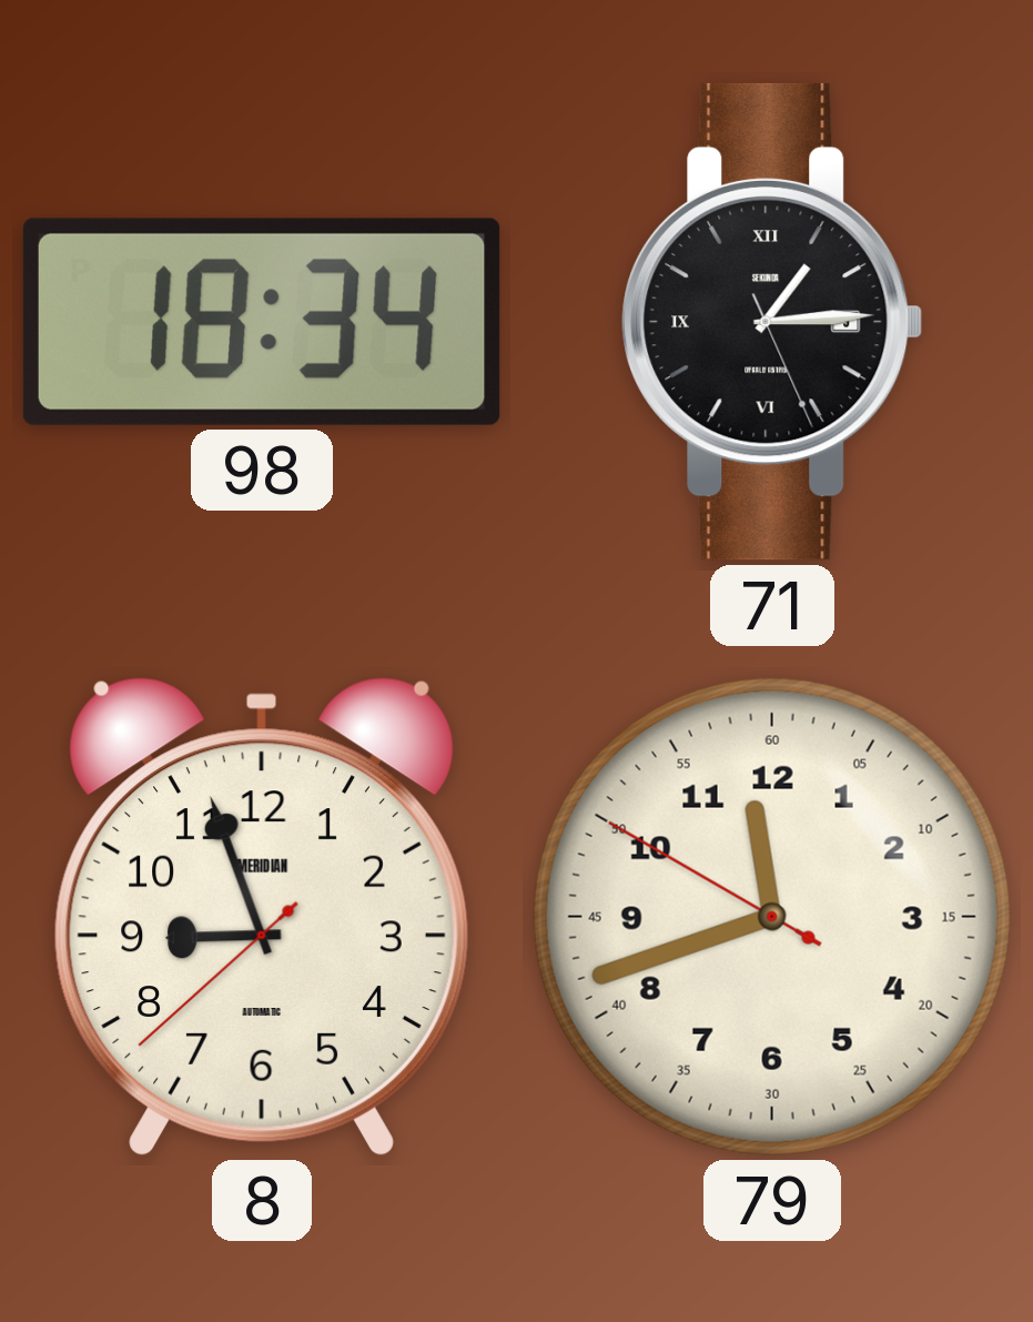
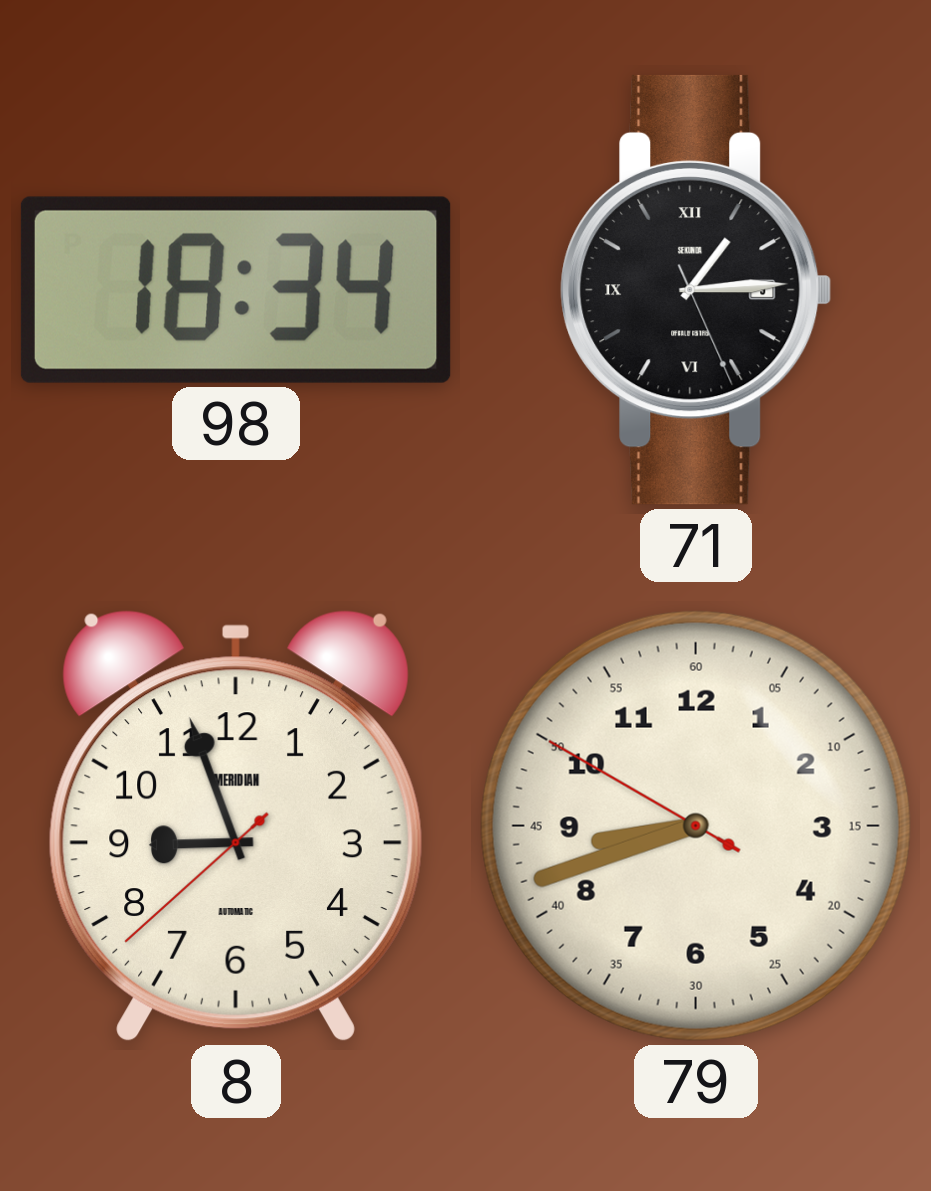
79: 11:41 -> 8:41 (696, 826)
